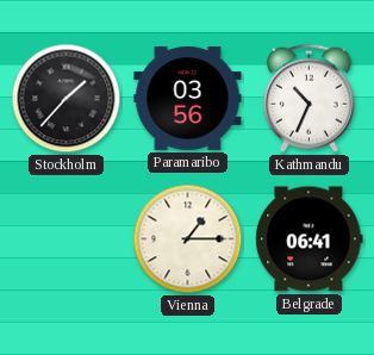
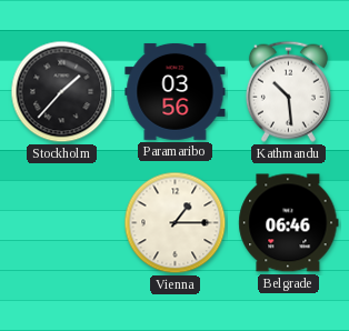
Kathmandu: 10:34 -> 10:29 (288, 91)
Belgrade: 06:41 -> 06:46 (289, 223)
